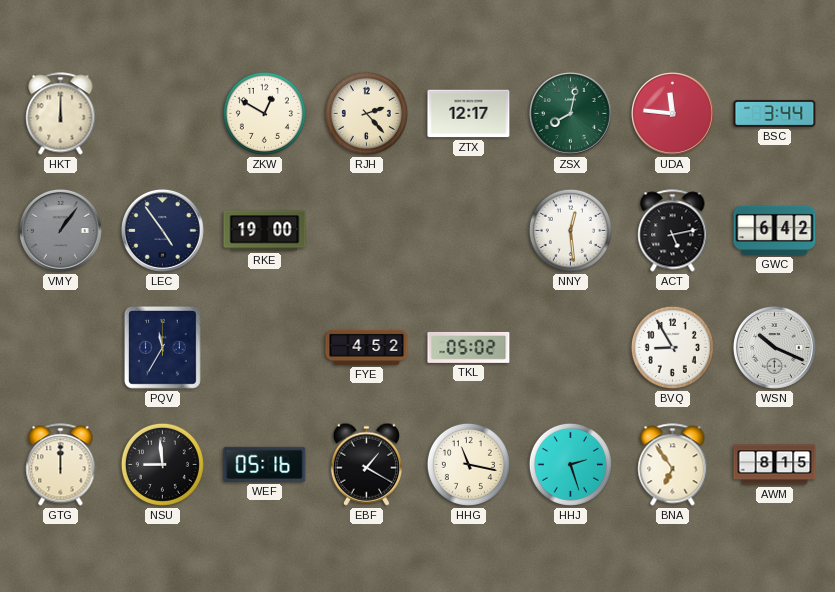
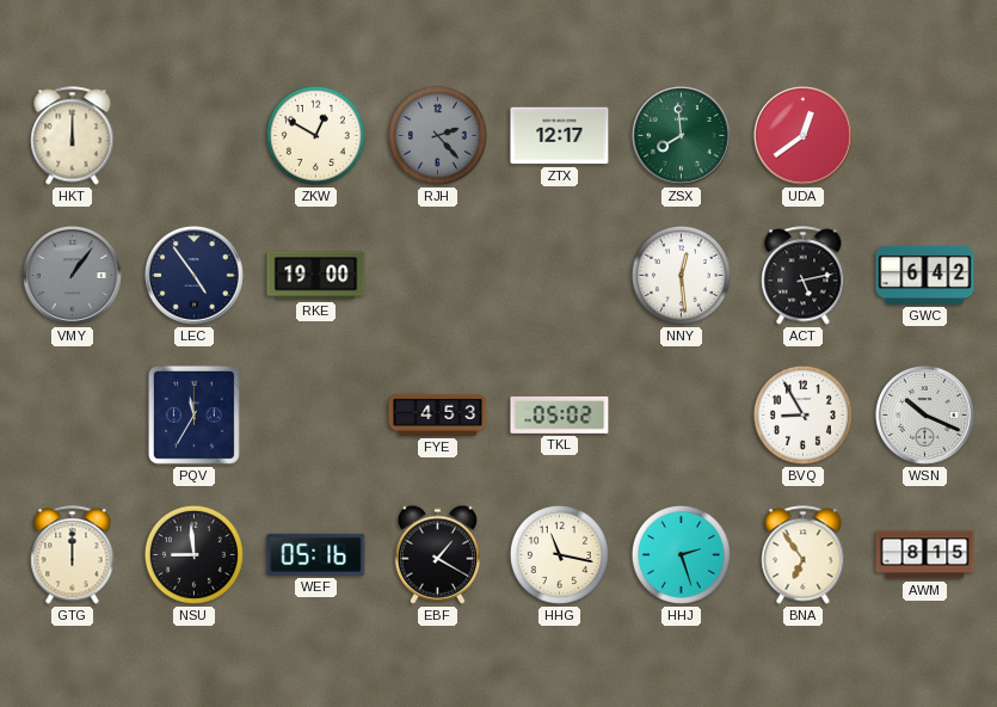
RJH dial: cream -> grey (437, 135)
ZSX: 8:02 -> 7:59 (681, 135)
UDA: 11:46 -> 12:39 (802, 135)
BSC: 3:44 -> none (775, 113)
FYE: 4:52 -> 4:53 (438, 414)
